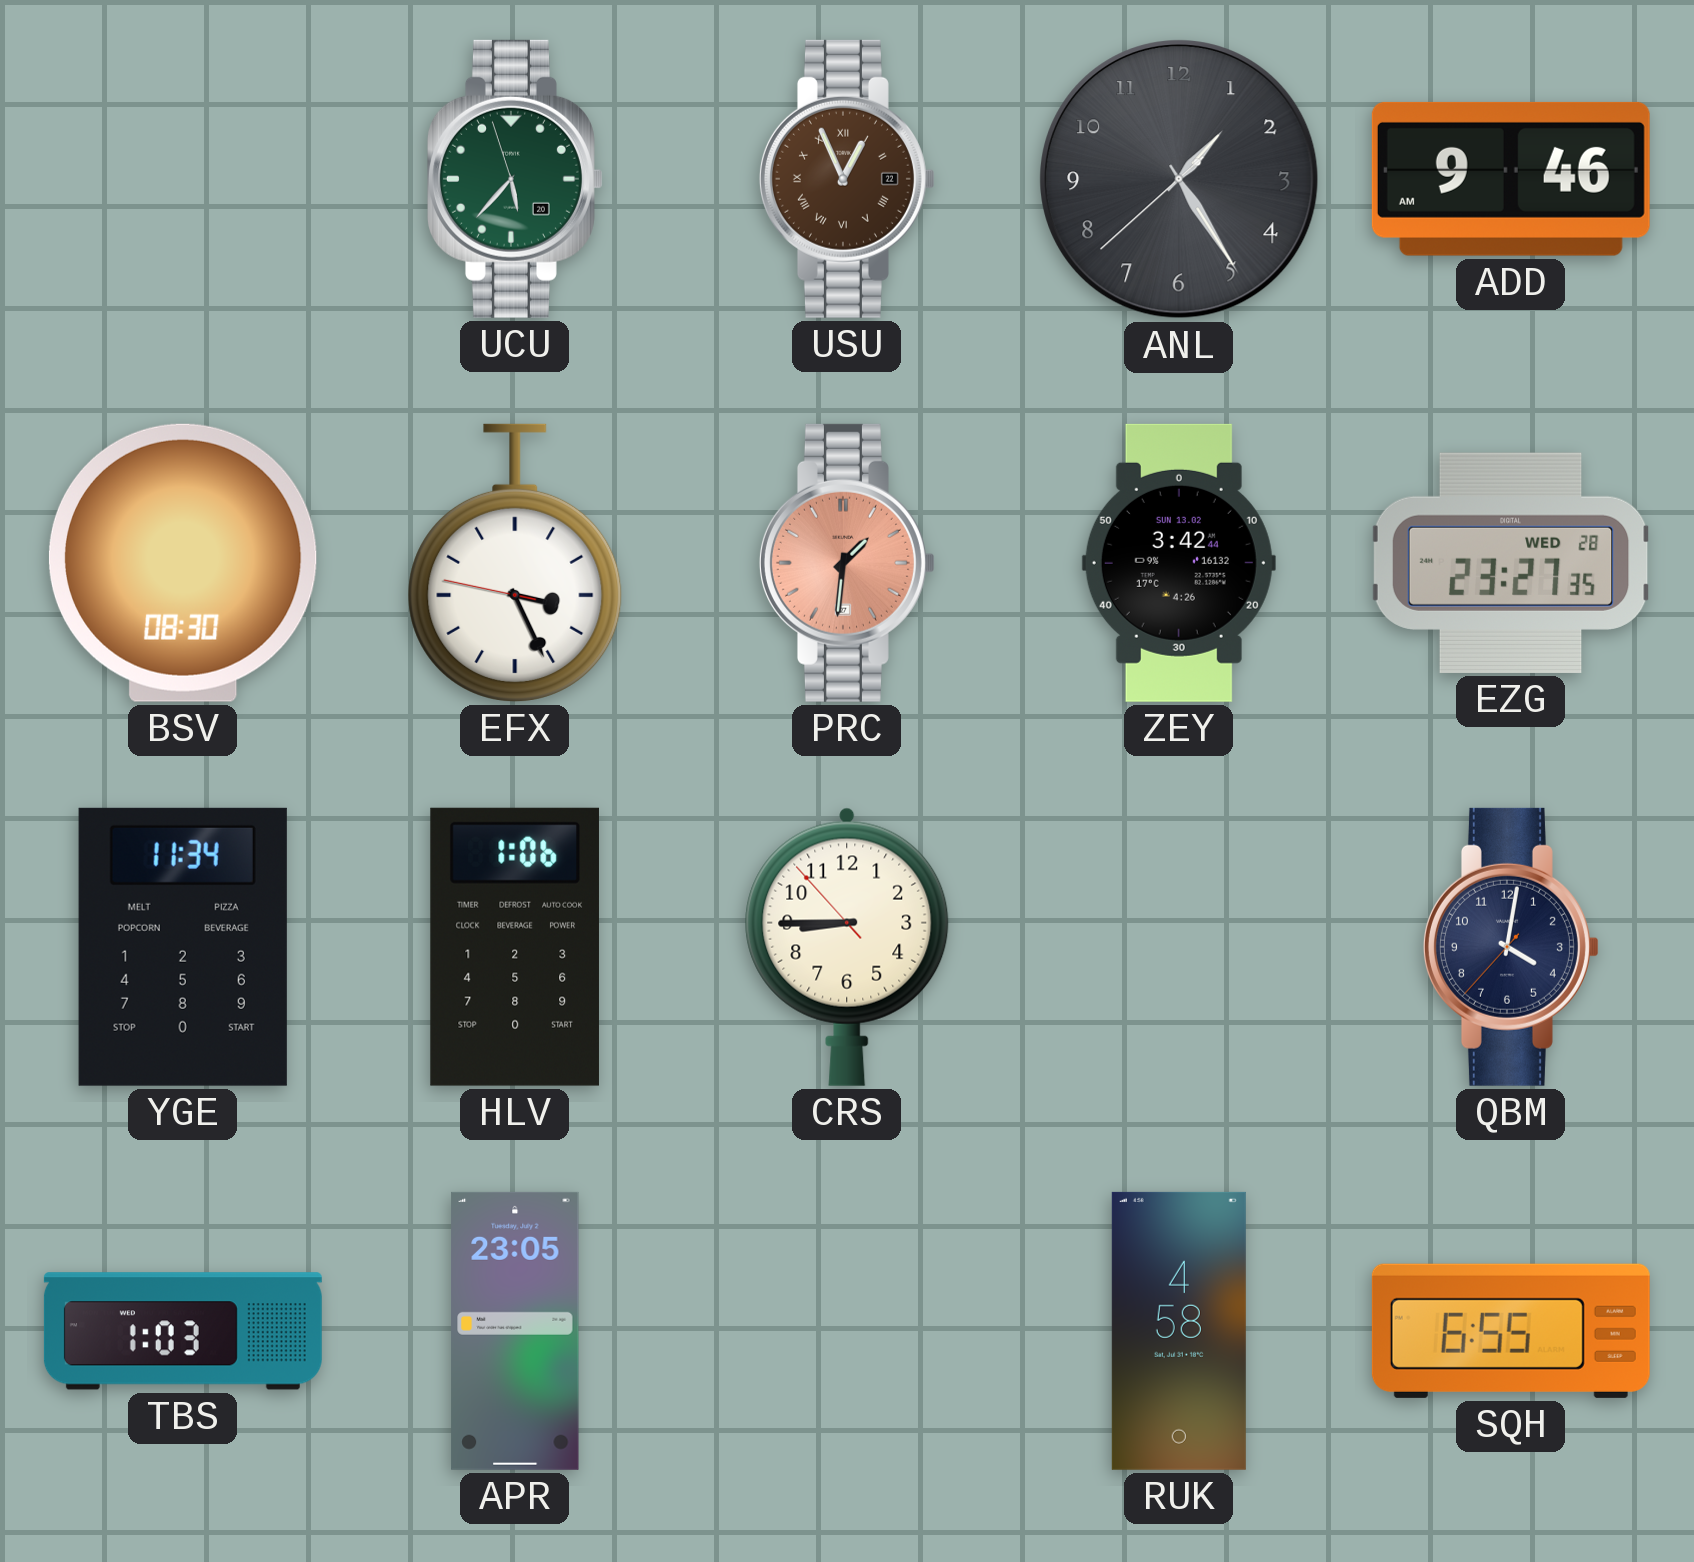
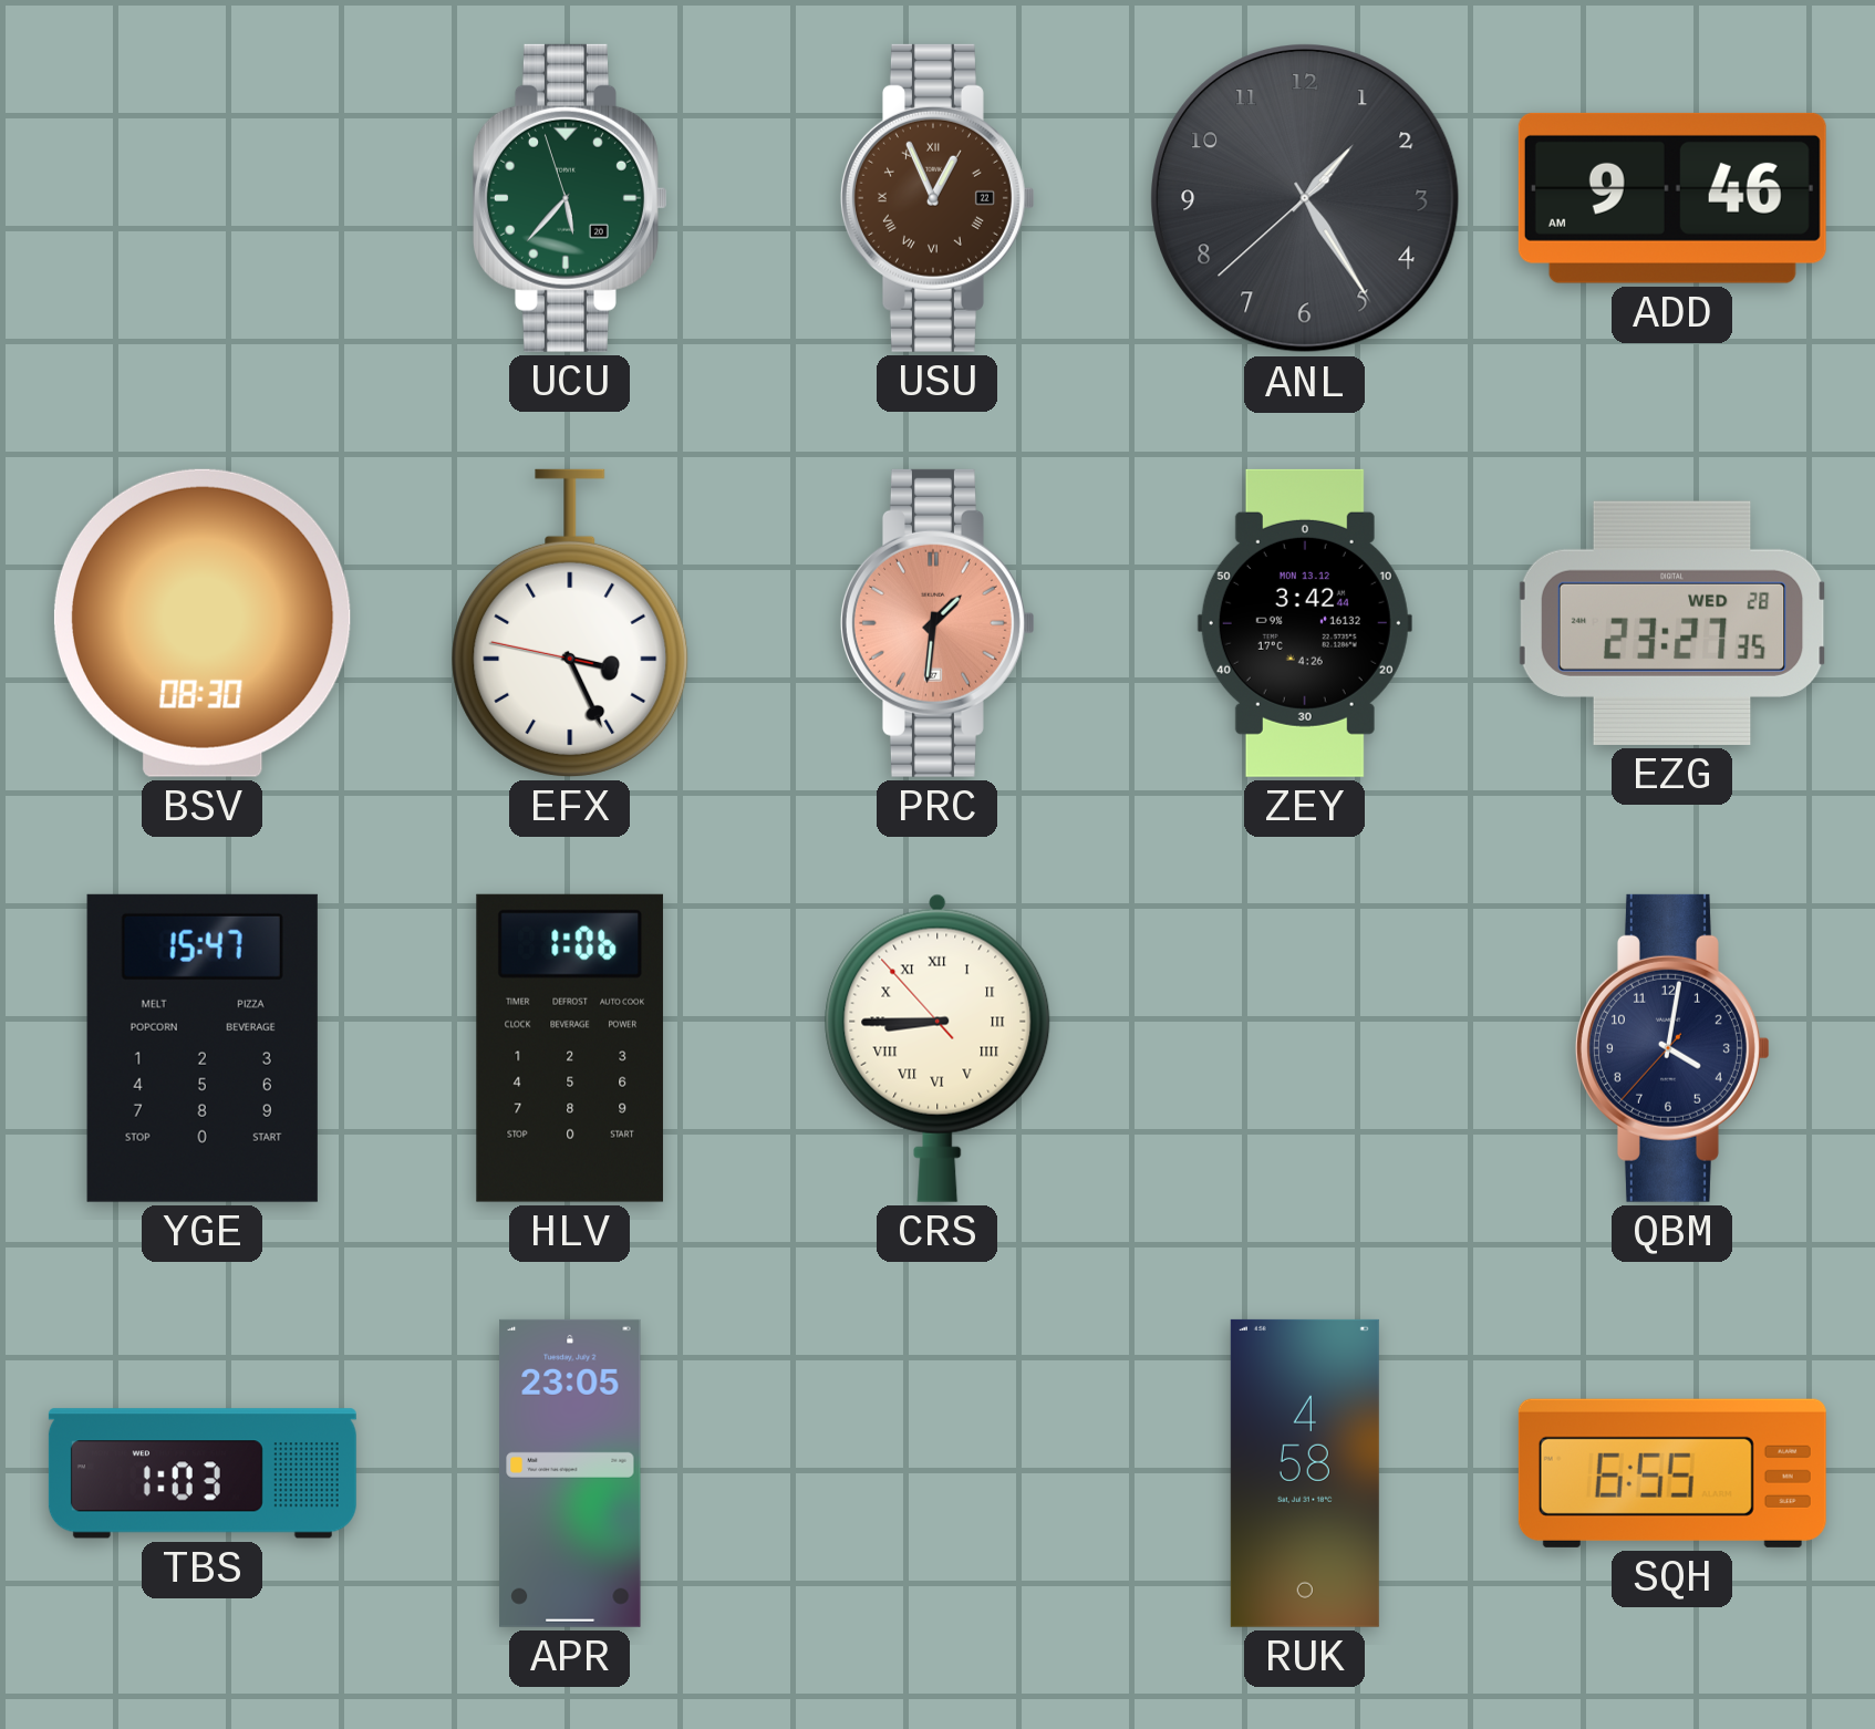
ZEY date: SUN 13.02 -> MON 13.12 (1305, 623)
YGE: 11:34 -> 15:47 (203, 1048)
CRS numerals: Arabic -> Roman (937, 1048)
